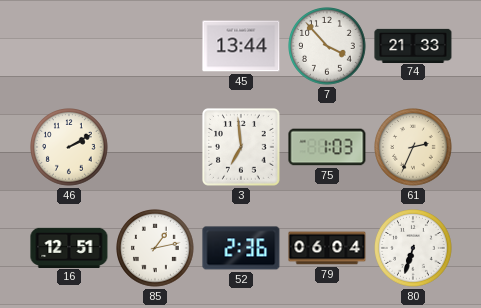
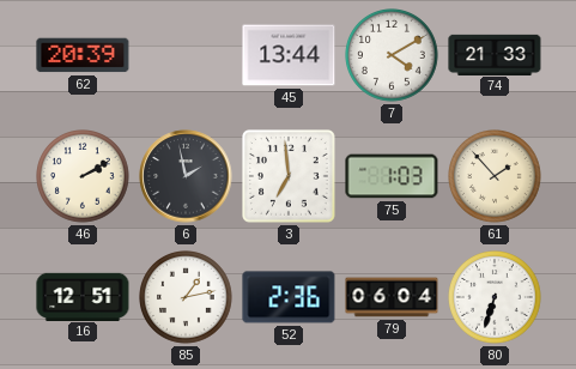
62: none -> 20:39 (83, 55)
7: 3:53 -> 4:10 (393, 56)
6: none -> 1:58 (186, 176)
61: 2:34 -> 1:53 (496, 177)
